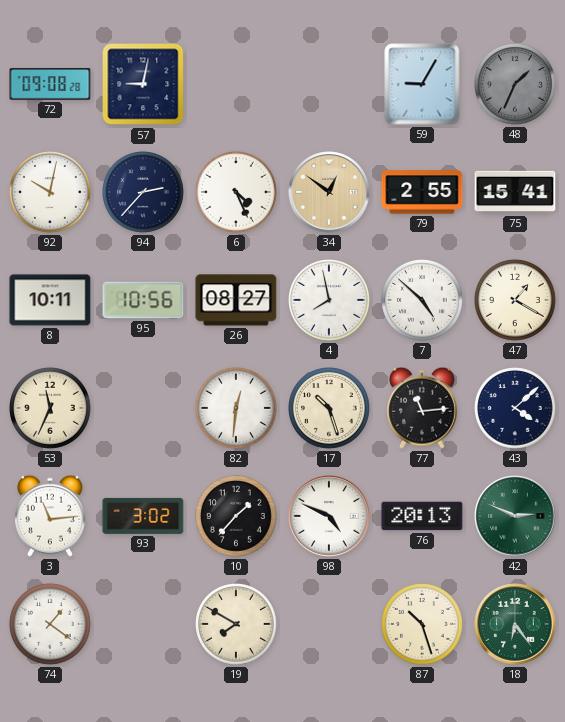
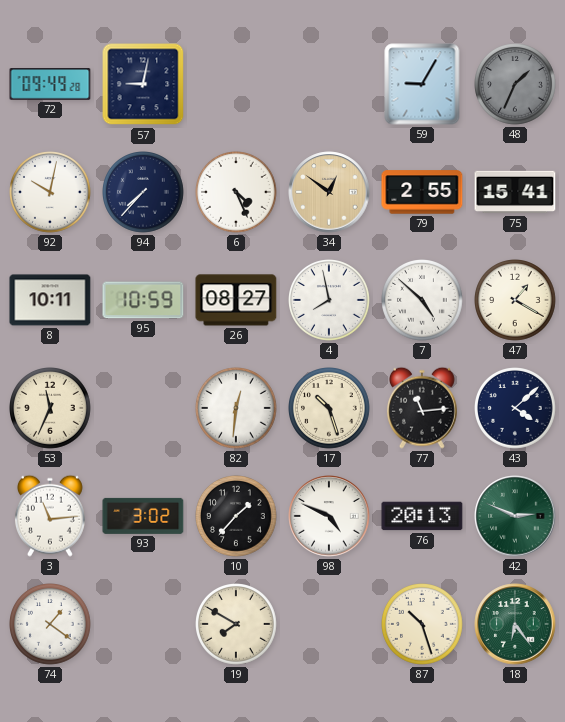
72: 09:08 -> 09:49 (50, 84)
94: 2:37 -> 7:37 (144, 193)
95: 10:56 -> 10:59 (143, 300)
